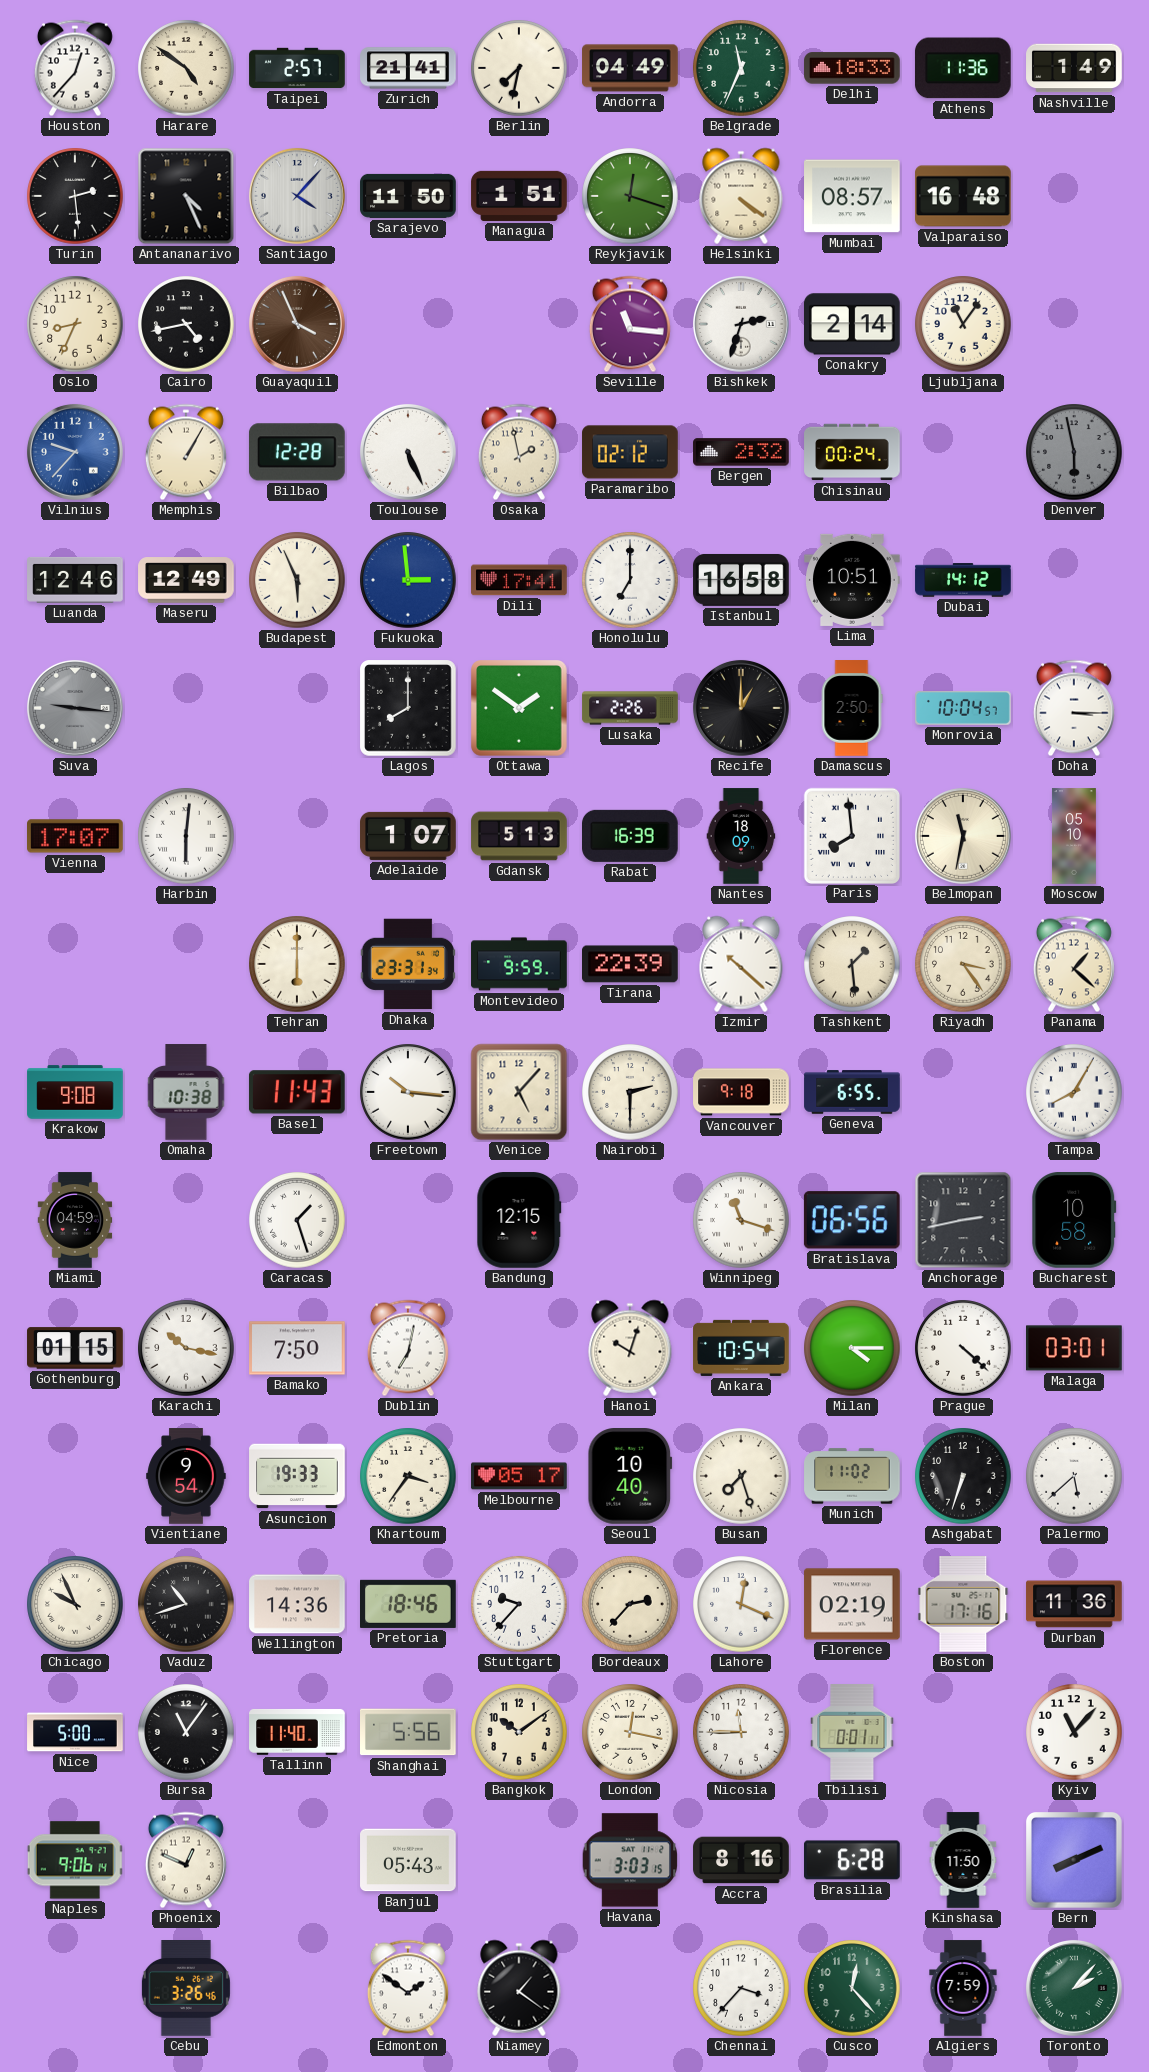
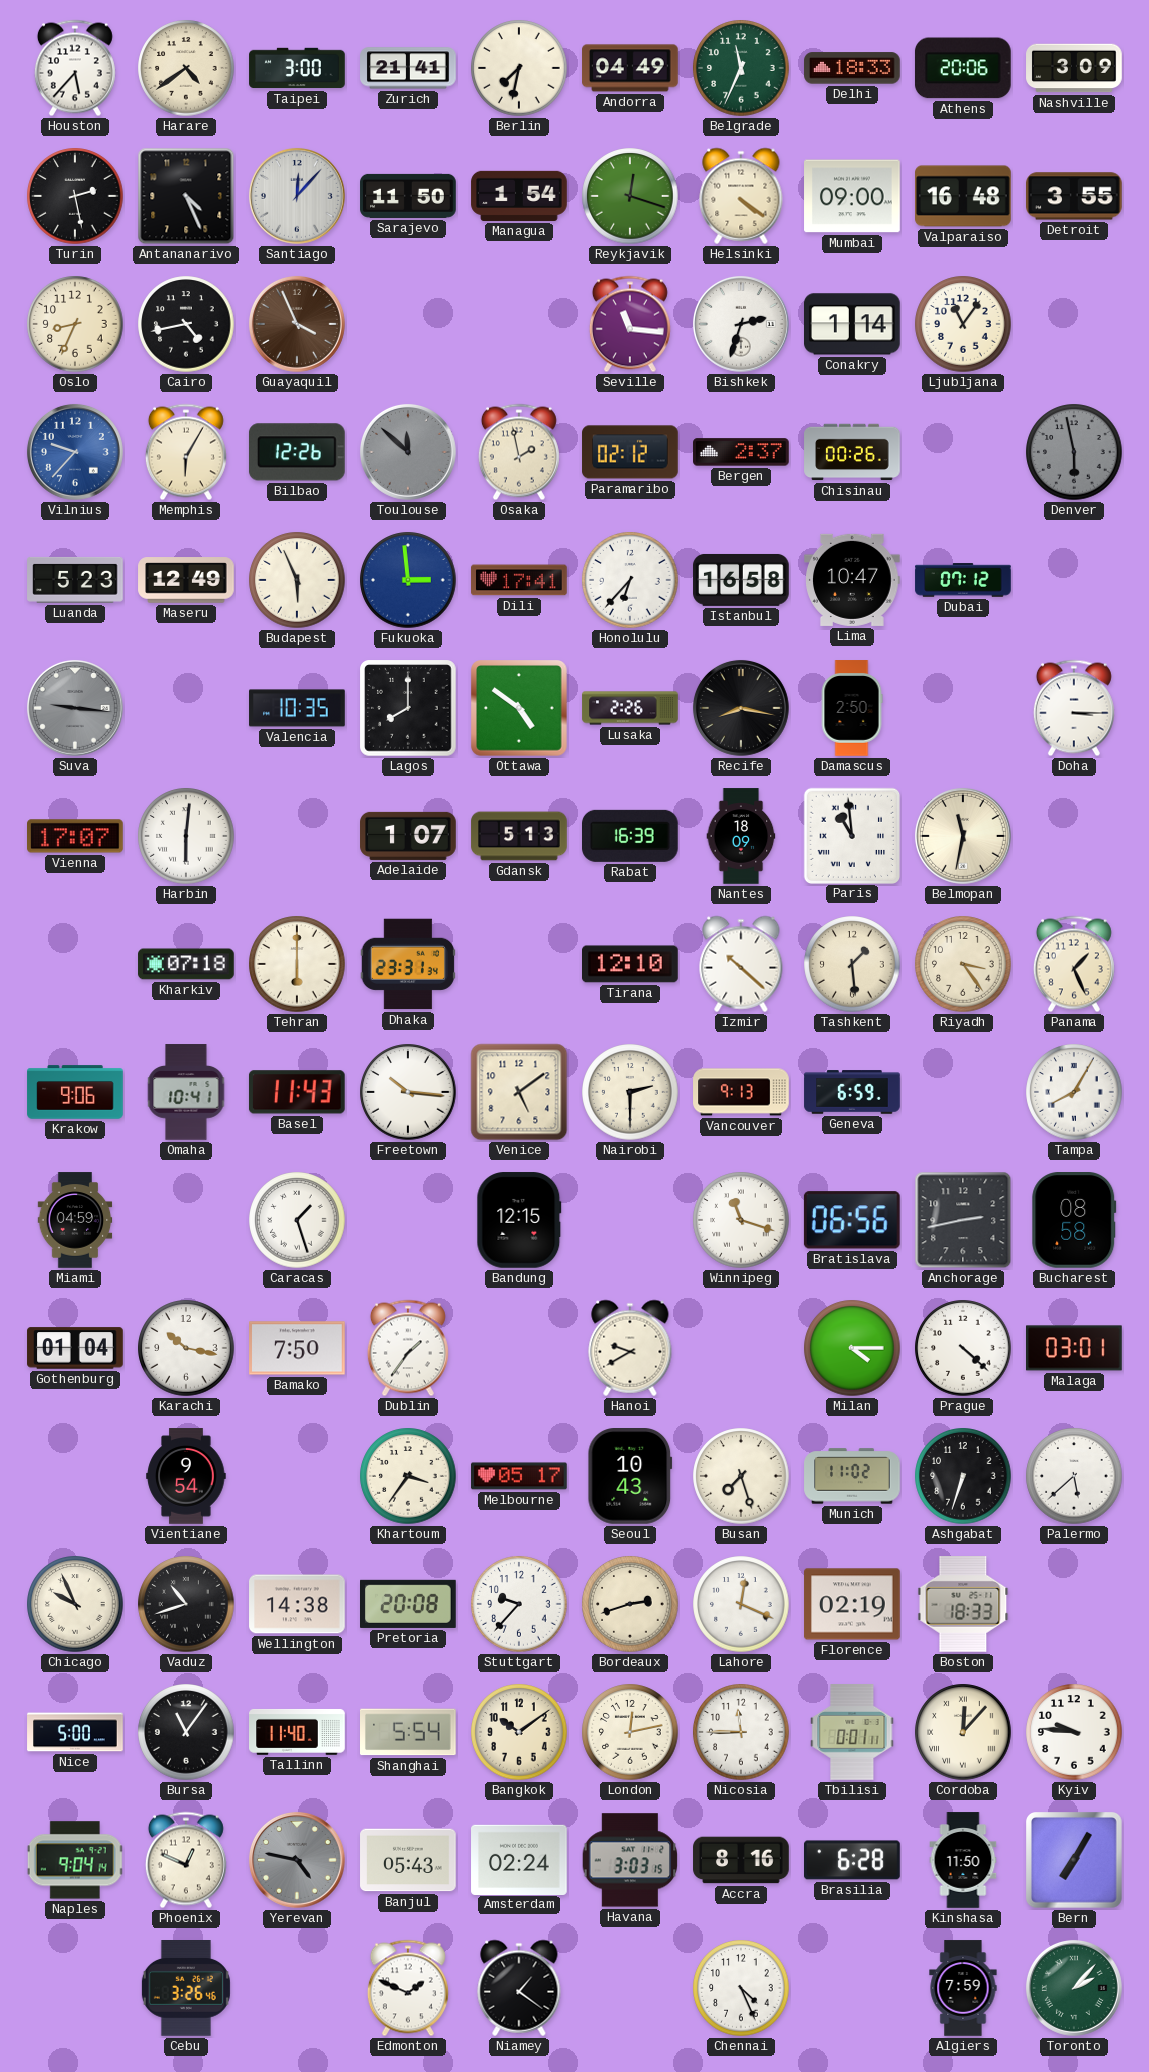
Houston: 12:37 -> 5:37 (75, 68)
Harare: 4:51 -> 4:39 (186, 68)
Taipei: 2:57 -> 3:00 (297, 68)
Athens: 11:36 -> 20:06 (963, 68)
Nashville: 1:49 -> 3:09 (1074, 68)
Turin: 2:29 -> 2:28 (75, 196)
Santiago: 4:07 -> 12:07 (297, 196)
Managua: 1:51 -> 1:54 (519, 196)
Mumbai: 08:57 -> 09:00 (852, 196)
Detroit: none -> 3:55 (1075, 196)
Conakry: 2:14 -> 1:14 (853, 324)
Memphis: 1:05 -> 6:05 (186, 452)
Bilbao: 12:28 -> 12:26 (297, 452)
Toulouse: 5:26 -> 11:52 (408, 452)
Toulouse dial: white -> grey (408, 452)
Bergen: 2:32 -> 2:37 (741, 452)
Chisinau: 00:24 -> 00:26 (852, 452)
Luanda: 12:46 -> 5:23 (75, 580)
Honolulu: 7:00 -> 6:37 (630, 580)
Lima: 10:51 -> 10:47 (852, 580)
Dubai: 14:12 -> 07:12 (963, 580)
Valencia: none -> 10:35 (297, 708)
Ottawa: 1:51 -> 4:51 (520, 709)
Recife: 1:00 -> 8:17 (741, 708)
Monrovia: 10:04 -> none (963, 709)
Paris: 7:59 -> 10:59 (851, 835)
Moscow: 05:10 -> none (1074, 836)
Kharkiv: none -> 07:18 (186, 964)
Montevideo: 9:59 -> none (519, 964)
Tirana: 22:39 -> 12:10 (631, 964)
Panama: 1:22 -> 1:26 (1074, 964)
Krakow: 9:08 -> 9:06 (75, 1092)
Omaha: 10:38 -> 10:41 (186, 1092)
Venice: 5:07 -> 5:09 (519, 1092)
Vancouver: 9:18 -> 9:13 (741, 1092)
Geneva: 6:55 -> 6:59 (852, 1092)
Bucharest: 10:58 -> 08:58 (1074, 1221)
Gothenburg: 01:15 -> 01:04 (75, 1348)
Dublin: 7:02 -> 1:36 (408, 1348)
Hanoi: 10:03 -> 9:40 (630, 1348)
Ankara: 10:54 -> none (741, 1348)
Asuncion: 19:33 -> none (297, 1476)
Seoul: 10:40 -> 10:43 (630, 1477)
Wellington: 14:36 -> 14:38 (297, 1604)
Pretoria: 18:46 -> 20:08 (409, 1604)
Bordeaux: 2:37 -> 2:42 (630, 1604)
Boston: 17:16 -> 18:33 (963, 1605)
Durban: 11:36 -> none (1074, 1604)
Shanghai: 5:56 -> 5:54 (409, 1732)
London: 12:17 -> 12:13 (630, 1732)
Cordoba: none -> 12:07 (963, 1732)
Kyiv: 11:07 -> 9:46 (1074, 1732)
Naples: 9:06 -> 9:04 (75, 1860)
Yerevan: none -> 4:47 (297, 1860)
Amsterdam: none -> 02:24 (519, 1859)
Bern: 8:11 -> 7:05 (1075, 1861)
Edmonton: 1:51 -> 1:49 (408, 1988)
Chennai: 3:37 -> 4:26 (741, 1988)
Cusco: 12:23 -> none (852, 1988)
